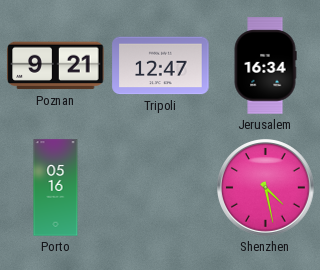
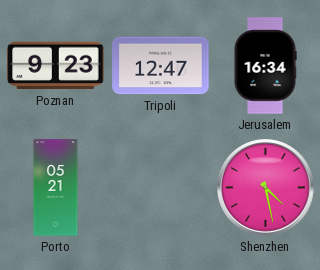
Poznan: 9:21 -> 9:23 (56, 66)
Porto: 05:16 -> 05:21 (56, 188)
